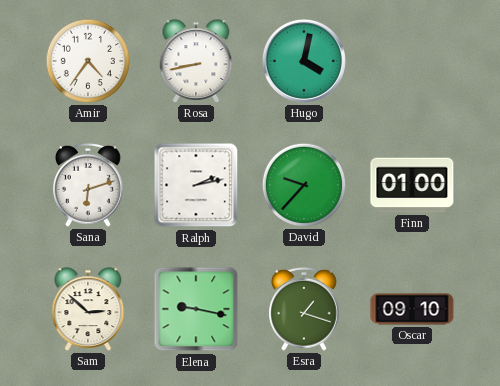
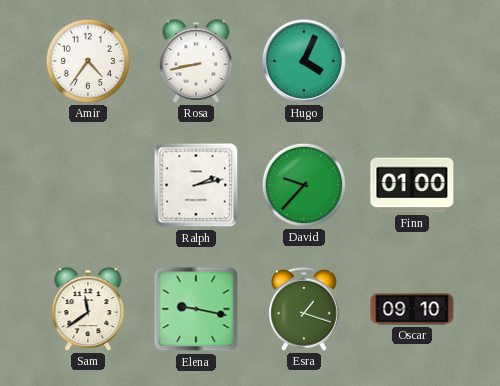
Hugo: 4:02 -> 4:04 (304, 61)
Sana: 6:12 -> none (89, 185)
Sam: 2:52 -> 11:39 (88, 309)
